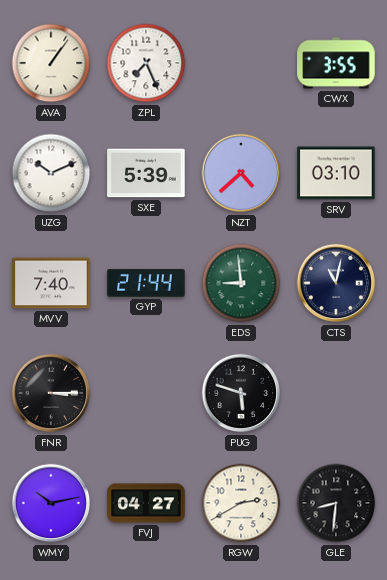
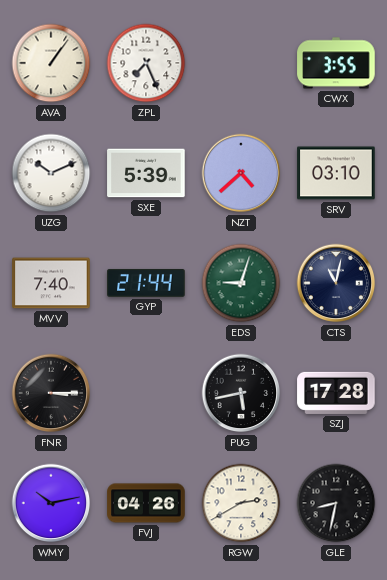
EDS: 8:59 -> 9:03 (241, 283)
PUG: 5:48 -> 5:43 (241, 393)
SZJ: none -> 17:28 (336, 393)
FVJ: 04:27 -> 04:26 (146, 503)
GLE: 8:31 -> 8:32 (336, 503)
